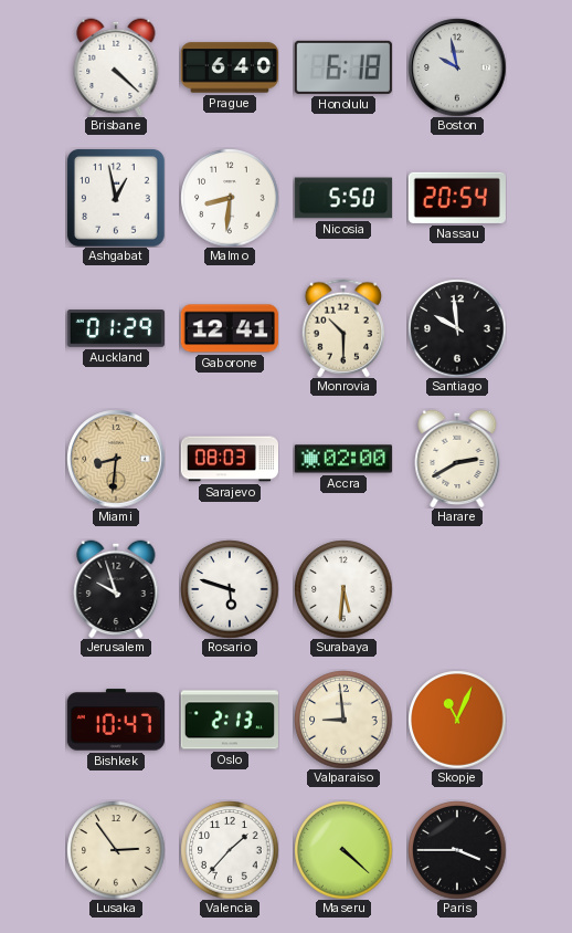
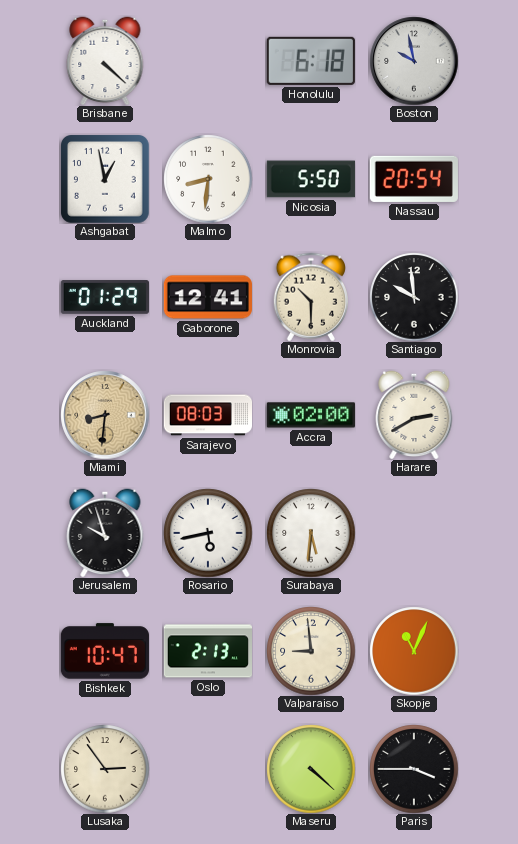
Prague: 6:40 -> none (229, 67)
Rosario: 5:48 -> 5:43 (208, 533)
Valencia: 1:37 -> none (230, 850)
